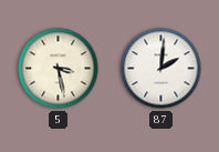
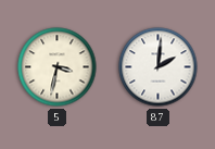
5: 3:28 -> 3:32 (58, 67)
